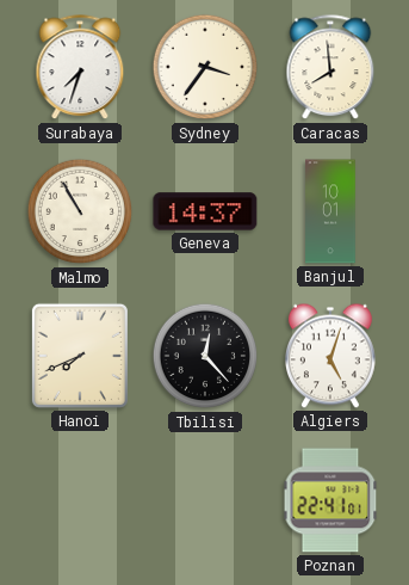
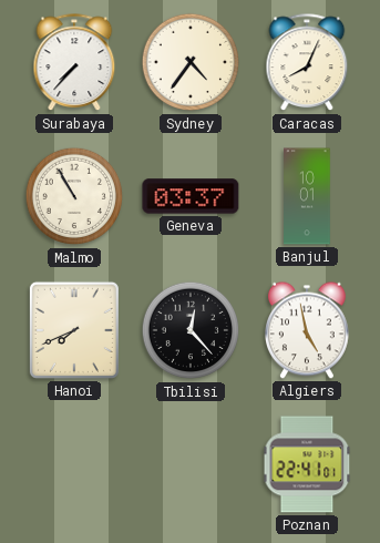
Surabaya: 7:33 -> 7:37 (74, 63)
Sydney: 3:36 -> 4:36 (191, 62)
Caracas: 7:59 -> 8:04 (307, 63)
Geneva: 14:37 -> 03:37 (191, 196)
Algiers: 5:03 -> 4:58 (308, 330)
